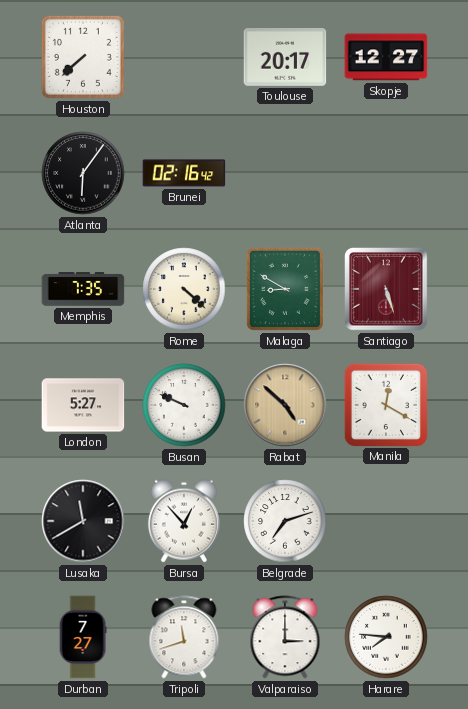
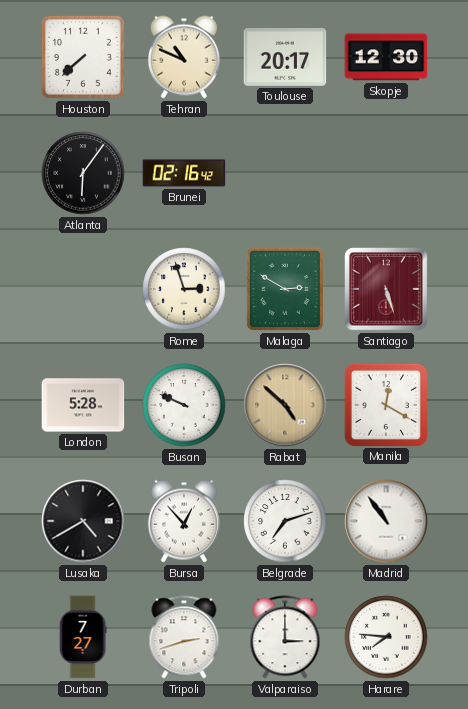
Tehran: none -> 10:49 (184, 57)
Skopje: 12:27 -> 12:30 (386, 57)
Memphis: 7:35 -> none (83, 289)
Rome: 4:22 -> 2:57 (184, 289)
Malaga: 8:50 -> 2:50 (285, 289)
London: 5:27 -> 5:28 (83, 405)
Lusaka: 11:40 -> 4:40 (83, 521)
Madrid: none -> 10:54 (386, 521)
Tripoli: 11:42 -> 2:42 (184, 637)
